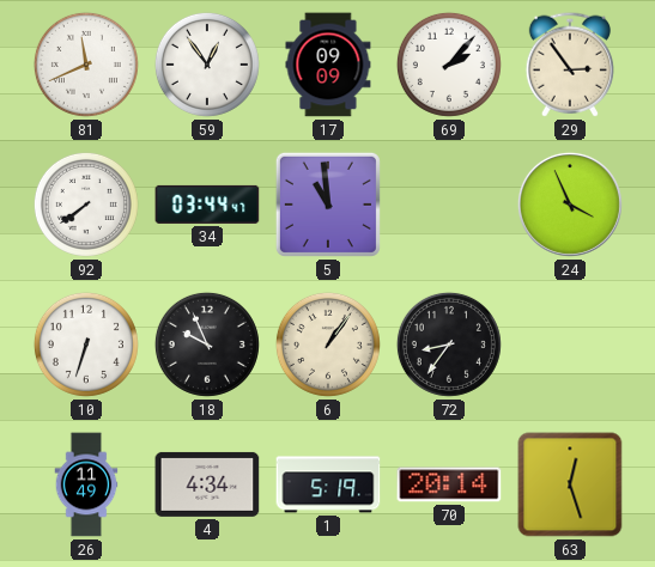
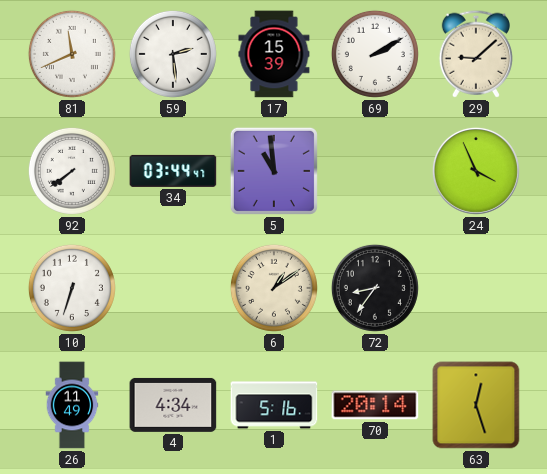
59: 12:54 -> 2:29 (173, 54)
17: 09:09 -> 15:39 (274, 54)
69: 2:07 -> 2:10 (375, 54)
29: 2:54 -> 9:08 (475, 54)
18: 9:56 -> none (207, 345)
6: 1:06 -> 1:09 (274, 288)
1: 5:19 -> 5:16 (274, 405)
